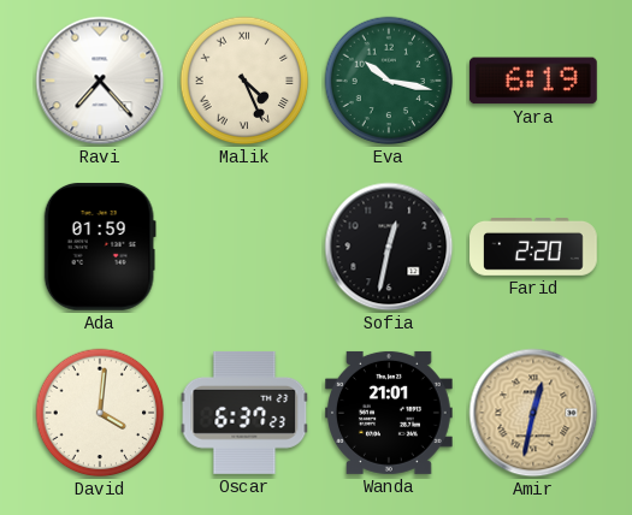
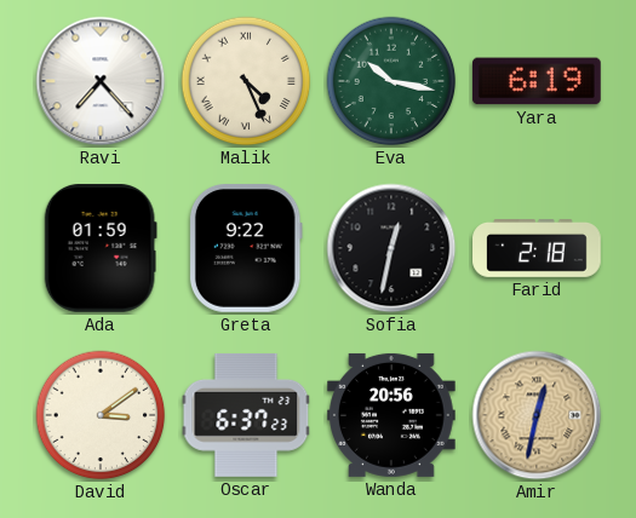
Greta: none -> 9:22 (246, 249)
Farid: 2:20 -> 2:18 (537, 249)
David: 4:01 -> 3:09 (101, 415)
Wanda: 21:01 -> 20:56 (393, 415)
